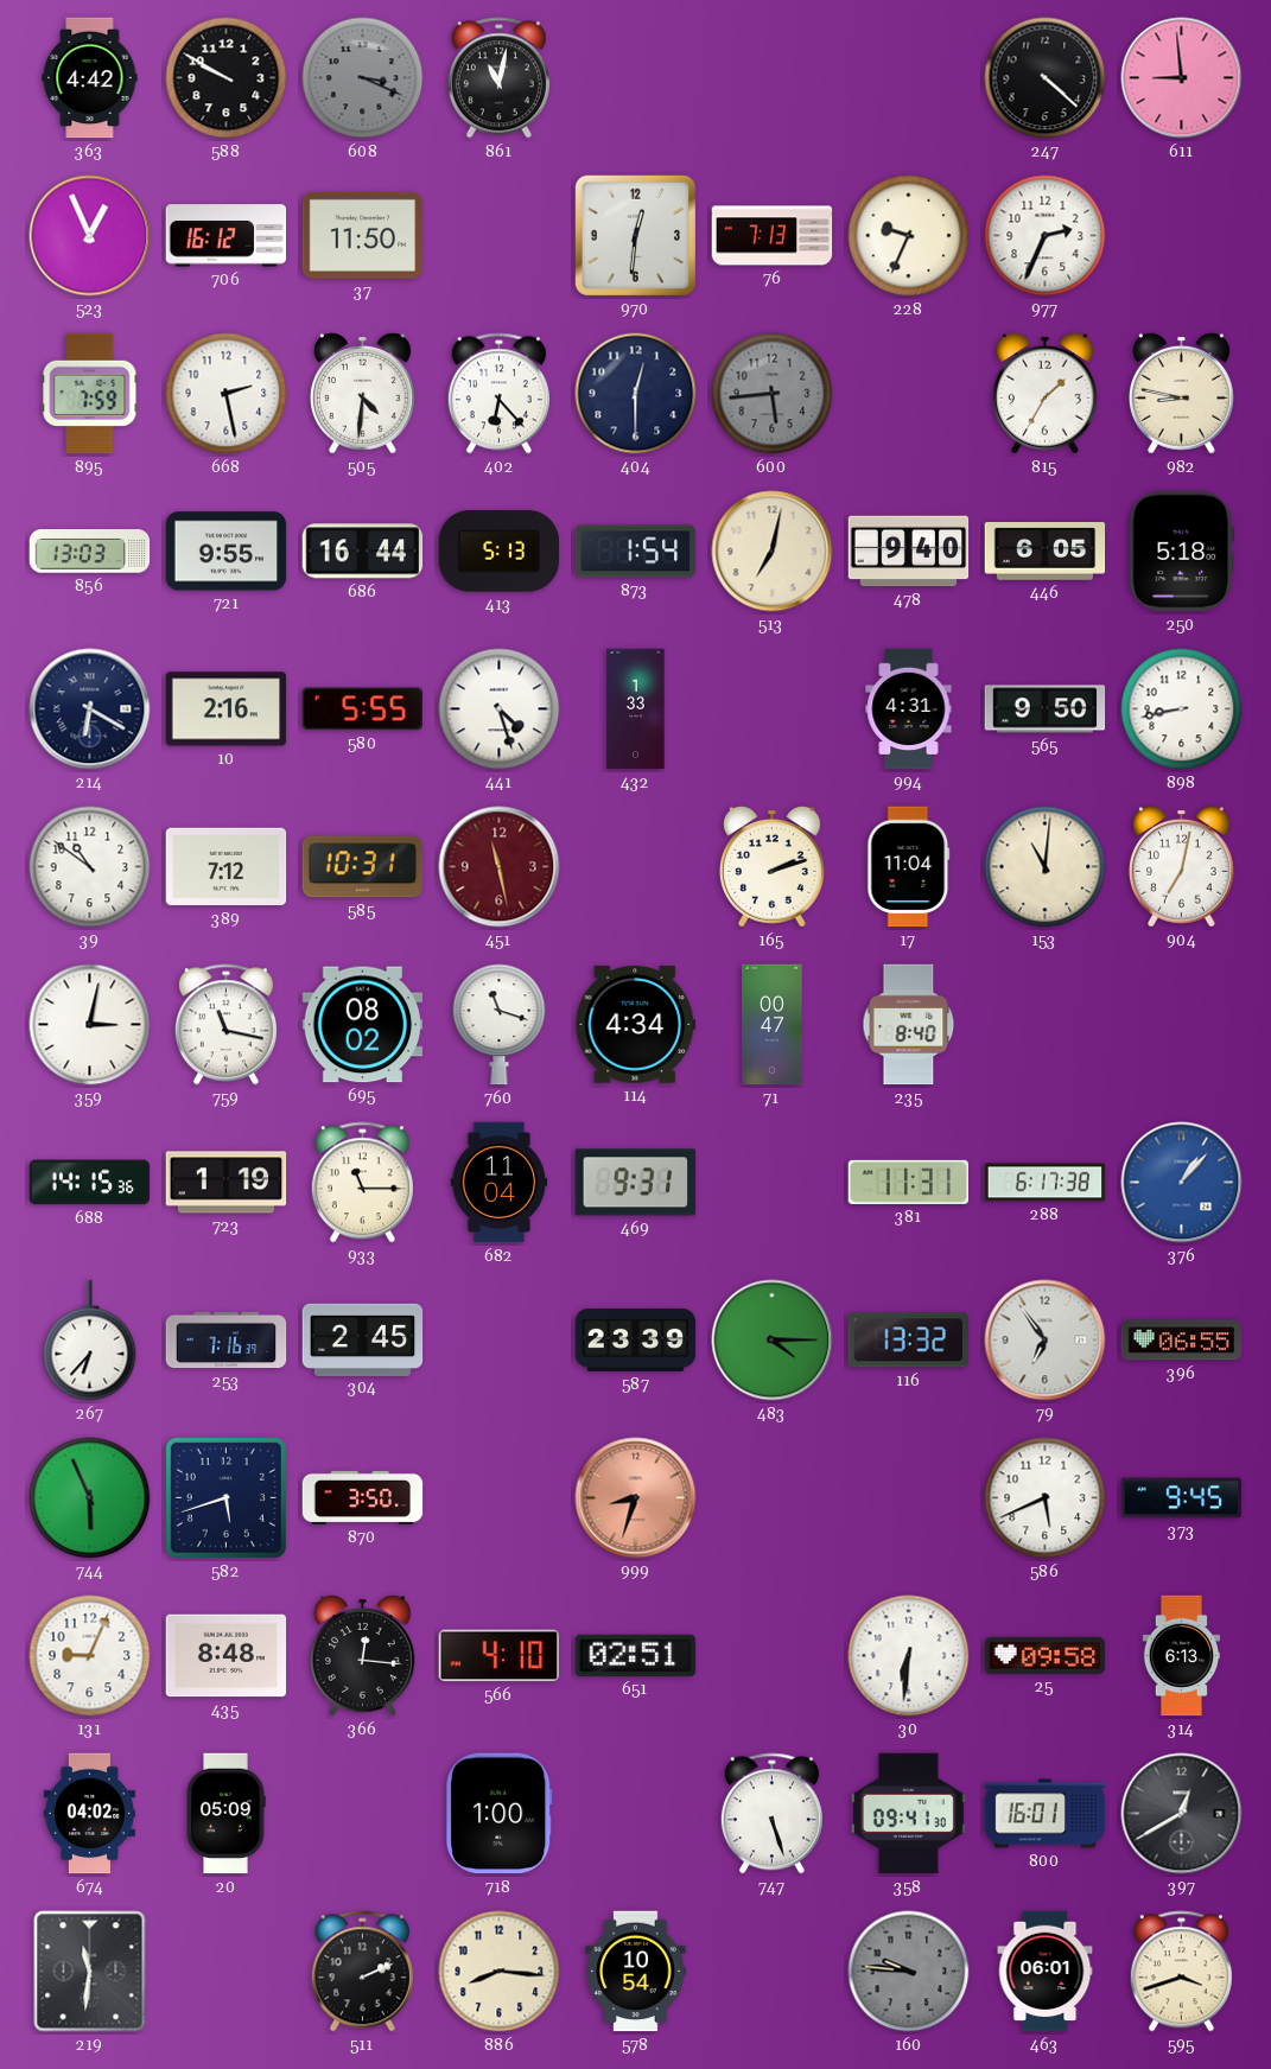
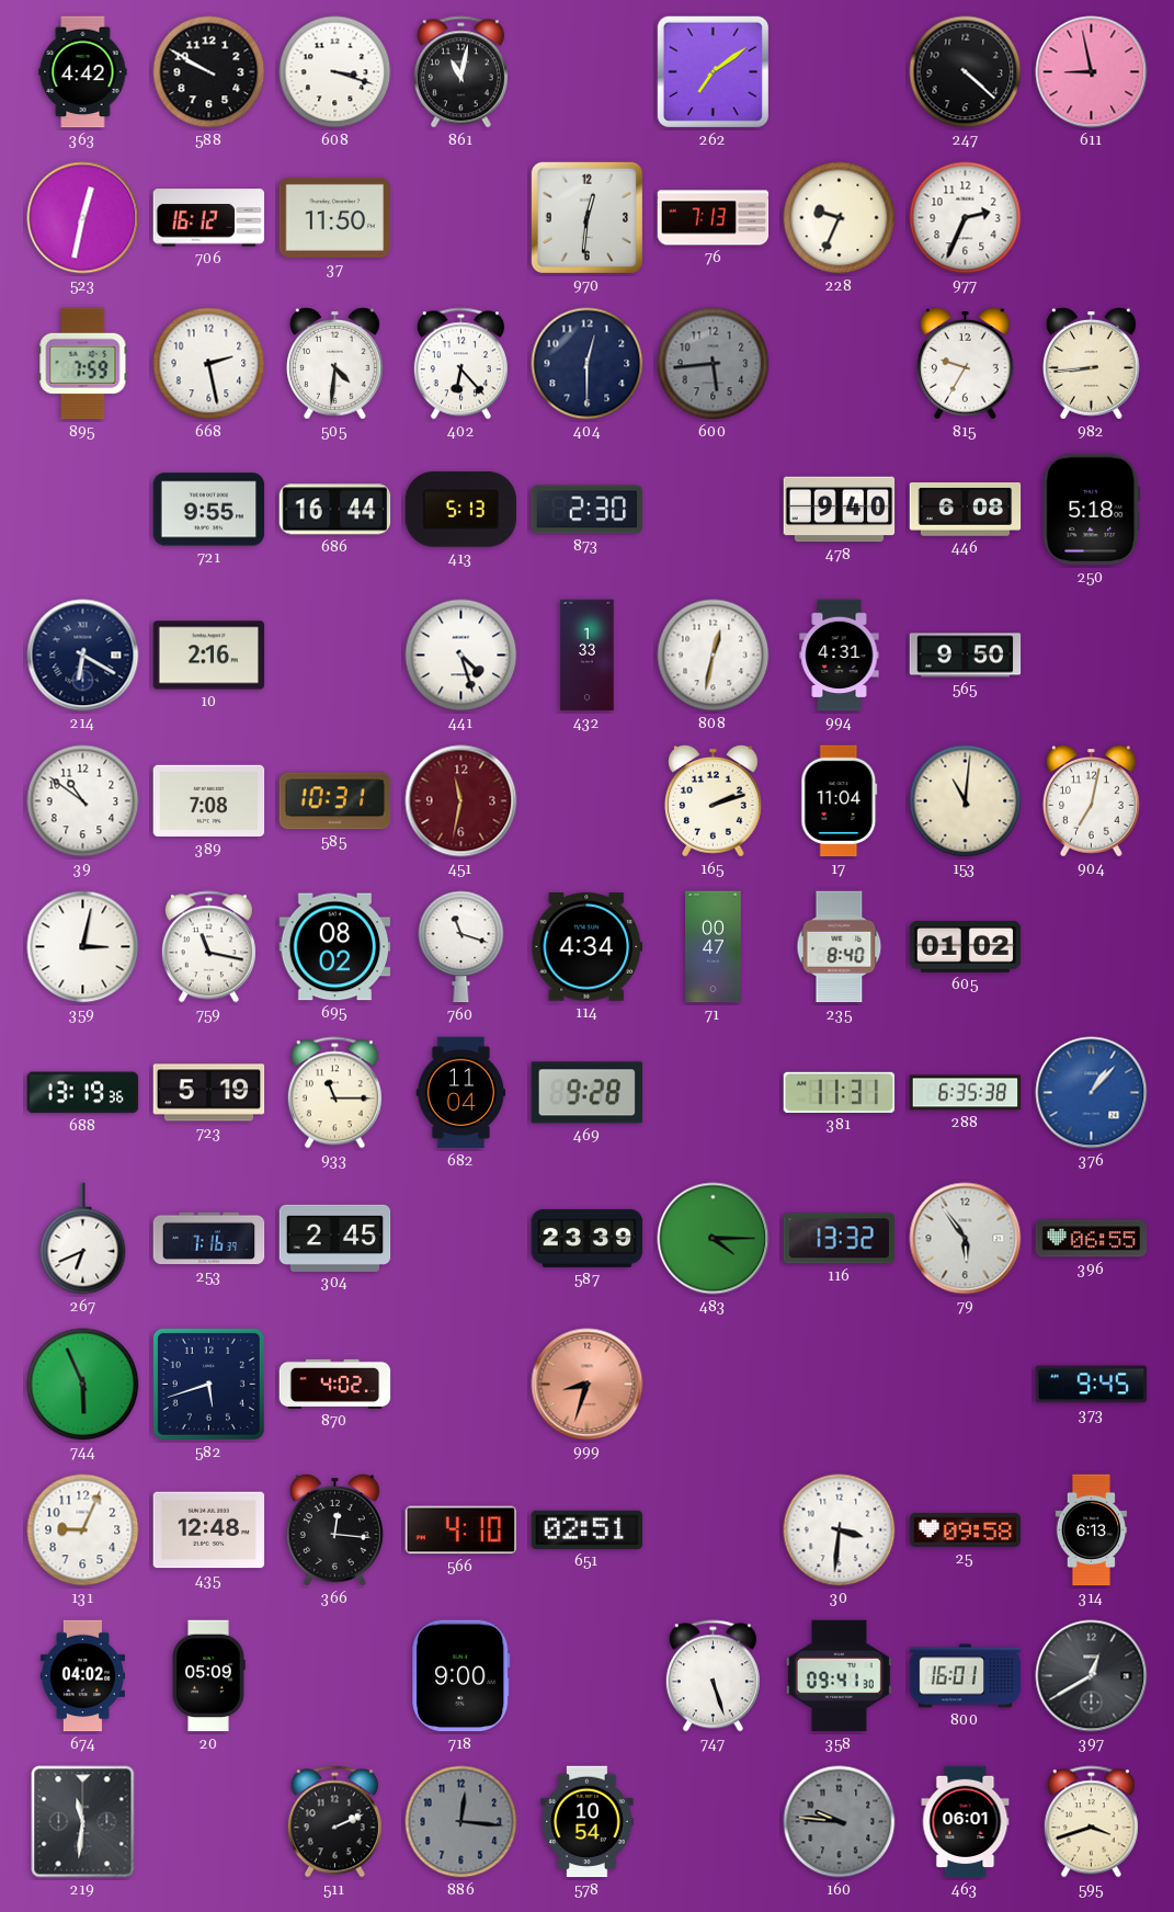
608: 3:19 -> 3:18 (335, 72)
608 dial: grey -> white (335, 72)
262: none -> 7:09 (713, 71)
611: 8:59 -> 8:58 (1092, 72)
523: 12:56 -> 12:32 (83, 218)
815: 1:35 -> 9:35 (965, 363)
982: 8:47 -> 8:44 (1091, 363)
856: 13:03 -> none (90, 552)
873: 1:54 -> 2:30 (588, 510)
513: 7:02 -> none (773, 552)
446: 6:05 -> 6:08 (966, 510)
580: 5:55 -> none (362, 709)
808: none -> 12:32 (714, 656)
898: 8:43 -> none (1182, 709)
389: 7:12 -> 7:08 (209, 801)
451: 11:28 -> 11:32 (461, 801)
605: none -> 01:02 (966, 946)
688: 14:15 -> 13:19 (83, 1093)
723: 1:19 -> 5:19 (209, 1093)
469: 9:31 -> 9:28 (588, 1093)
288: 6:17 -> 6:35 (966, 1093)
267: 6:37 -> 6:41 (83, 1239)
79: 6:54 -> 5:54 (966, 1239)
870: 3:50 -> 4:02 (335, 1384)
586: 5:41 -> none (1046, 1498)
435: 8:48 -> 12:48 (209, 1530)
30: 6:31 -> 3:31 (840, 1530)
718: 1:00 -> 9:00 (461, 1676)
886: 8:16 -> 12:16 (461, 1822)
886 dial: cream -> grey (461, 1822)
